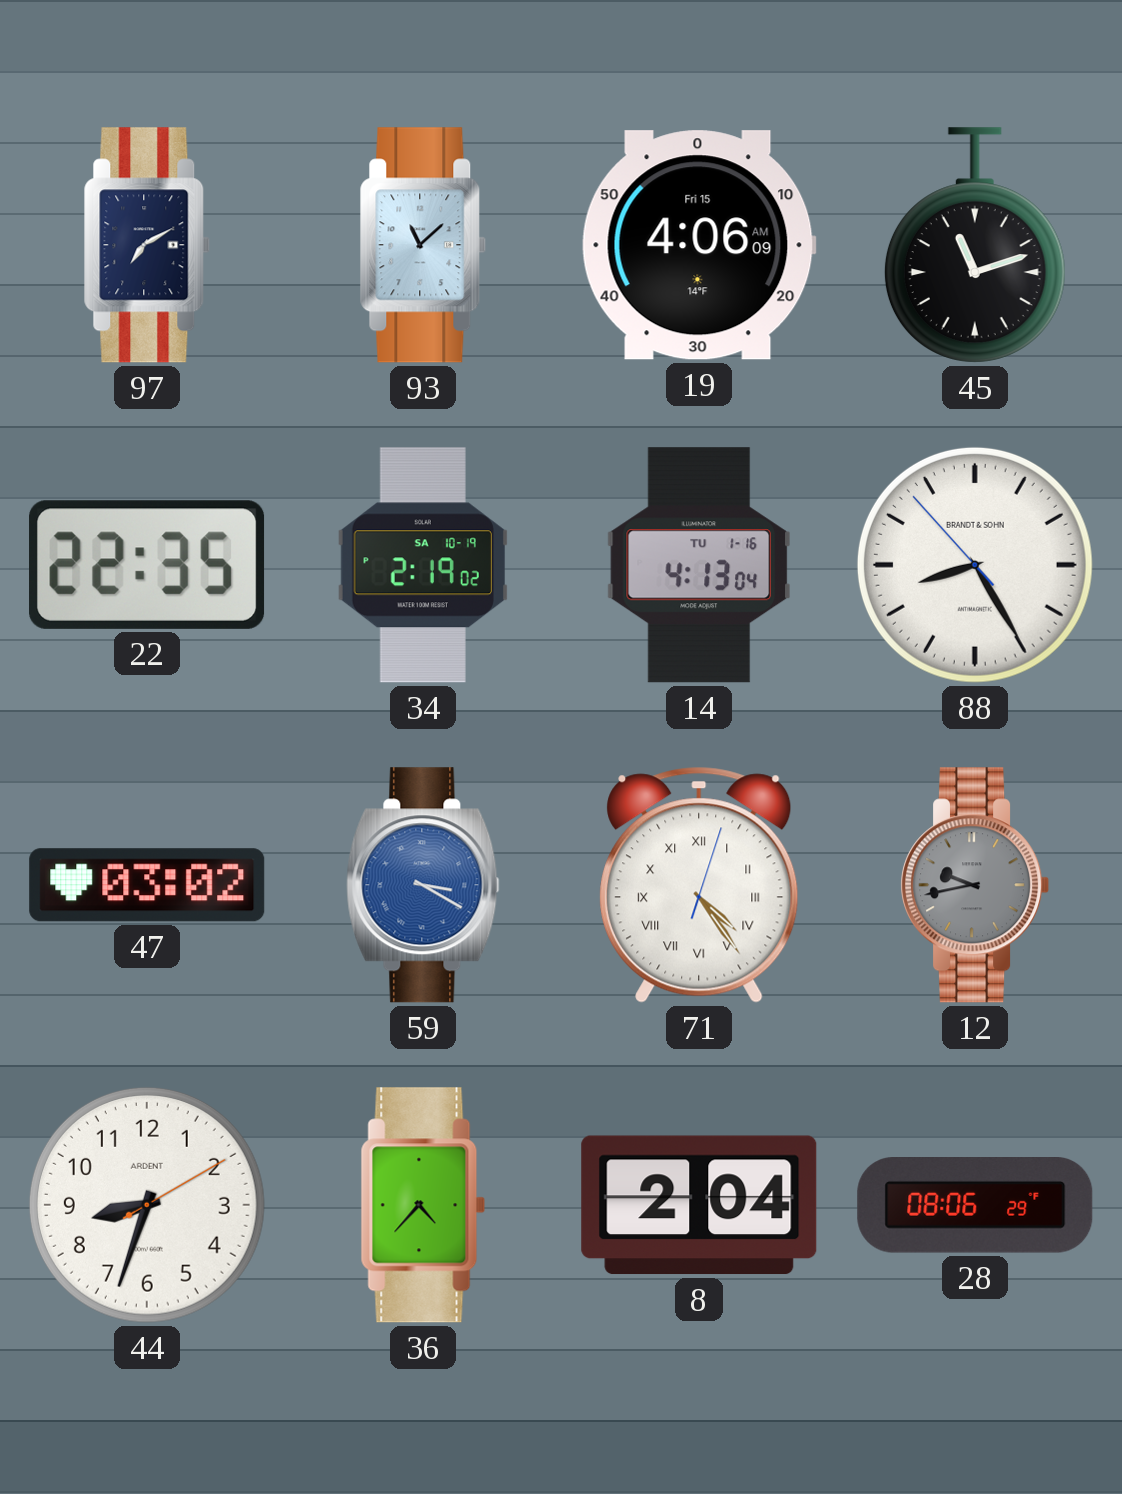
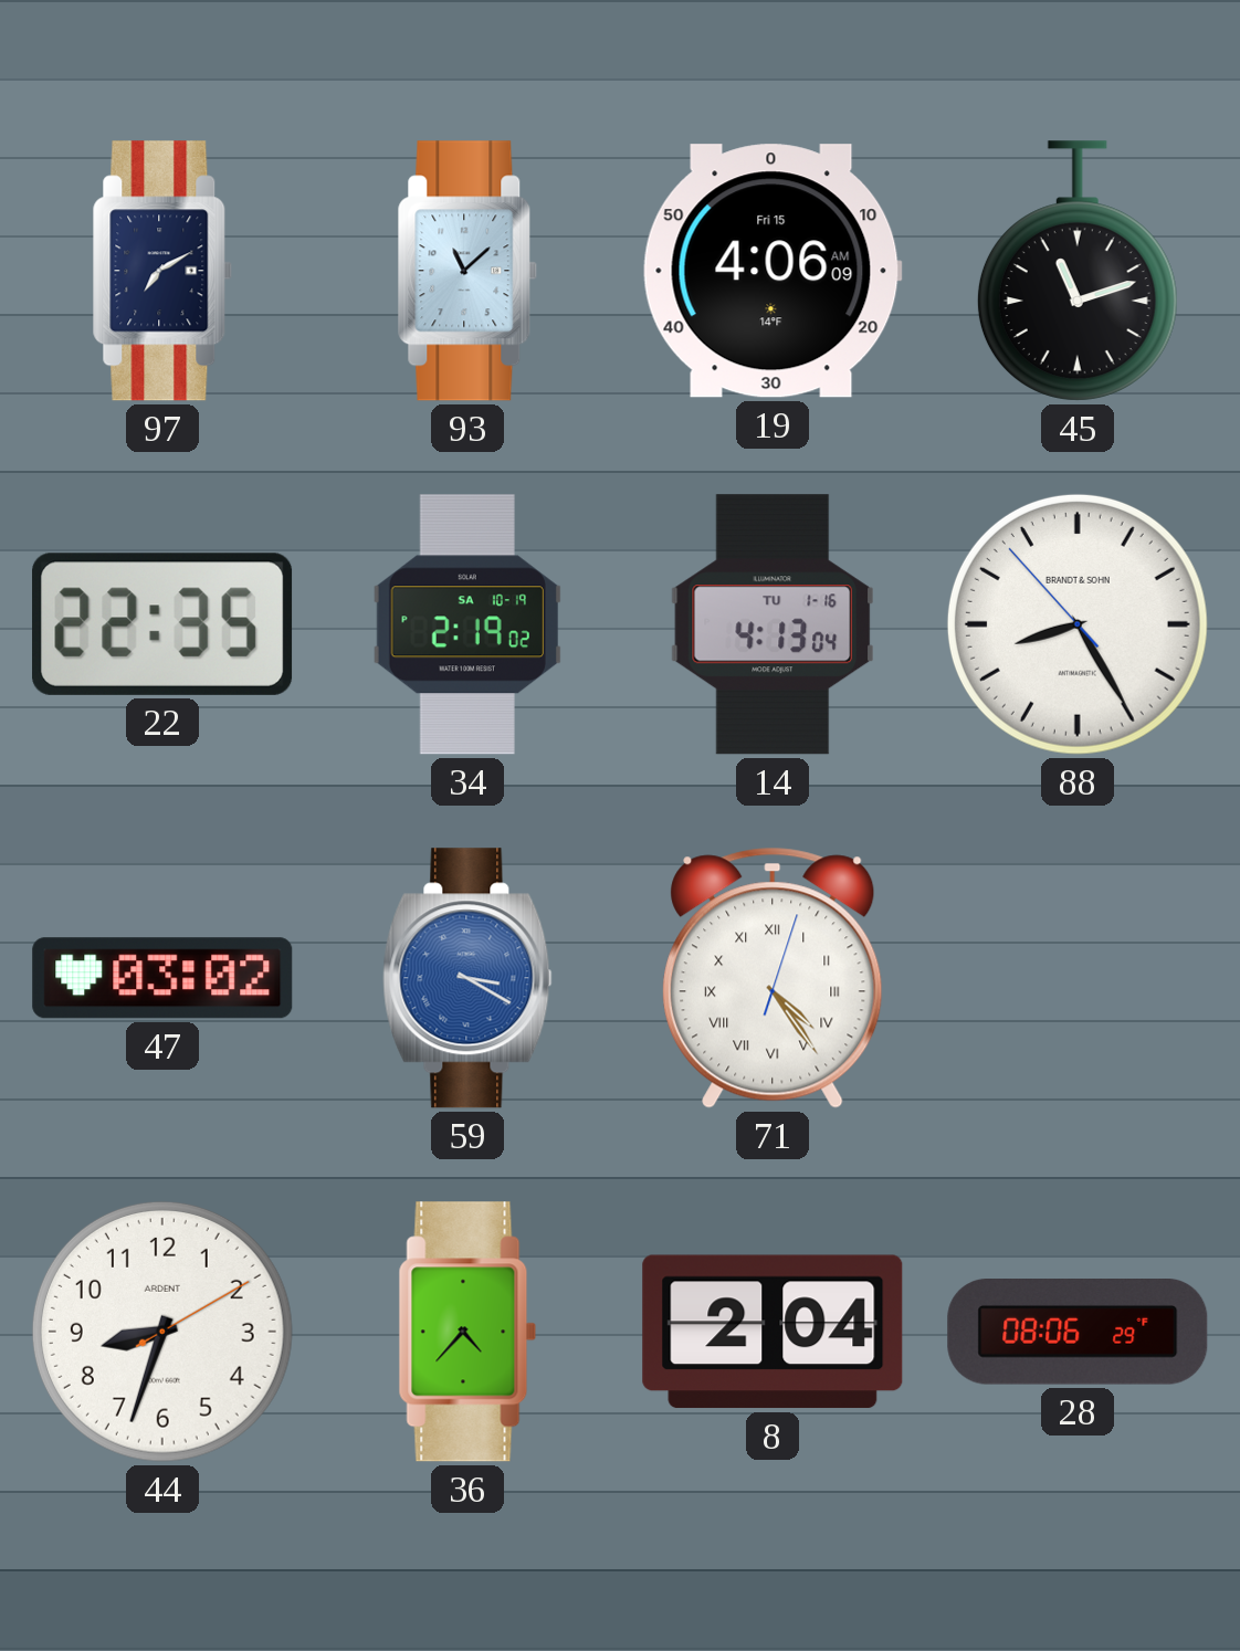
12: 9:43 -> none (975, 885)
